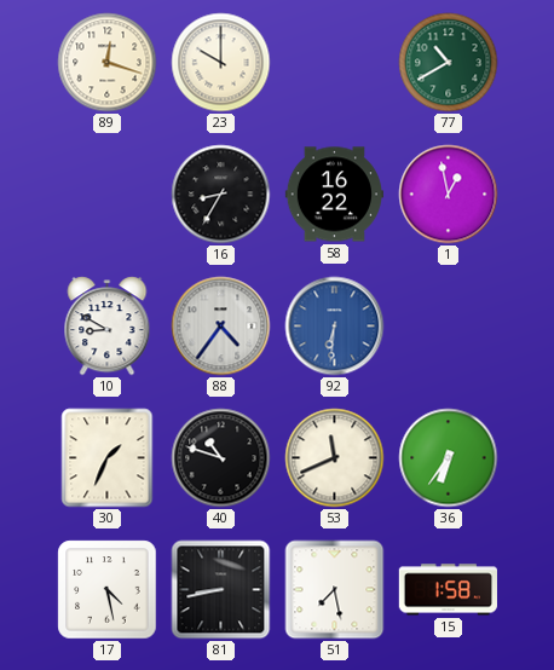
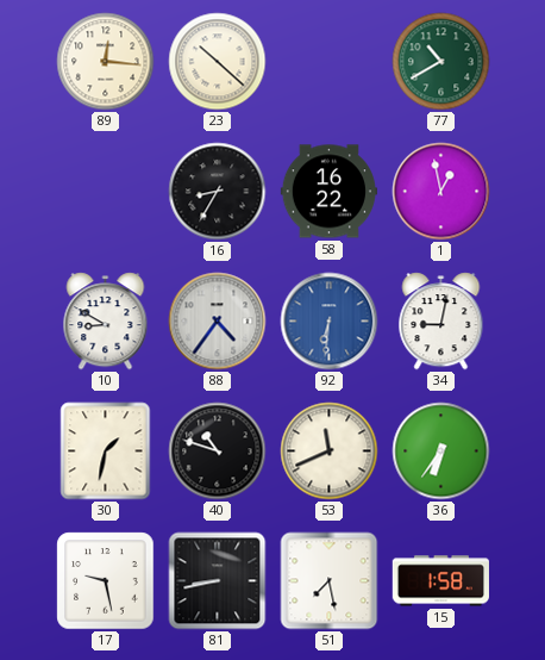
89: 12:18 -> 12:16 (106, 62)
23: 10:00 -> 10:22 (218, 62)
34: none -> 9:02 (441, 322)
30: 1:34 -> 1:32 (106, 452)
17: 4:28 -> 9:28 (106, 581)
